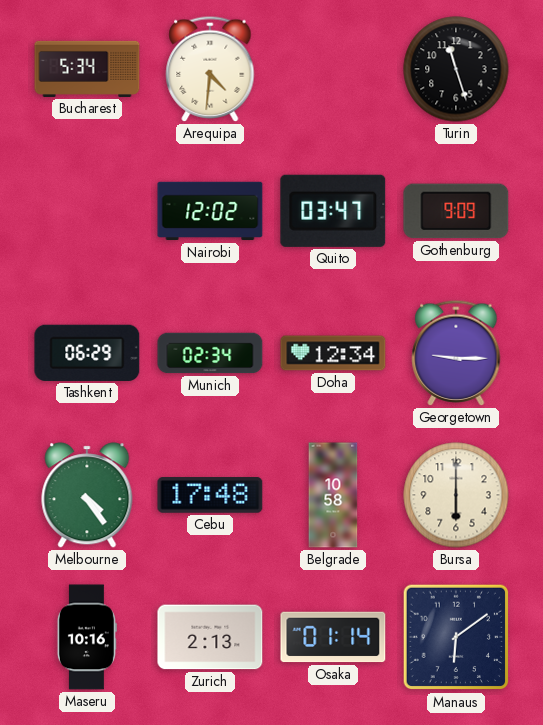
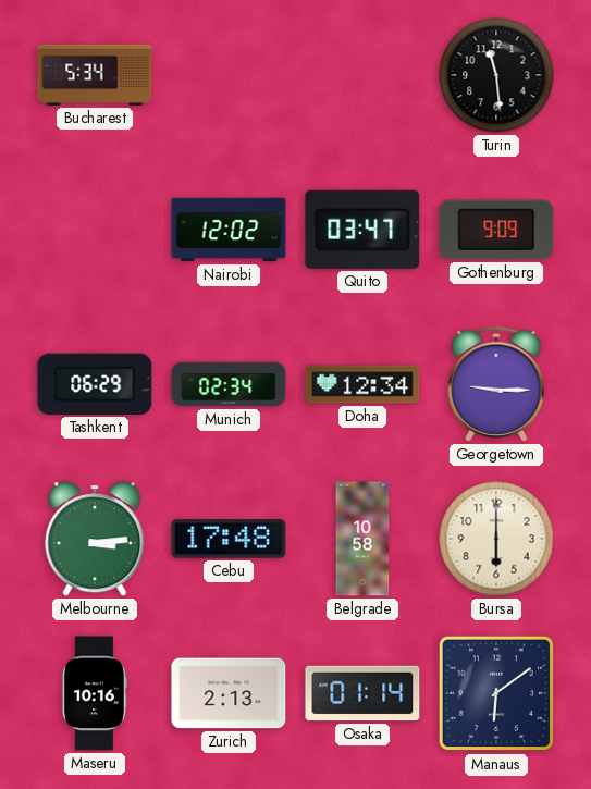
Arequipa: 4:31 -> none (210, 69)
Turin: 11:27 -> 11:29 (496, 75)
Melbourne: 4:24 -> 3:14 (95, 539)
